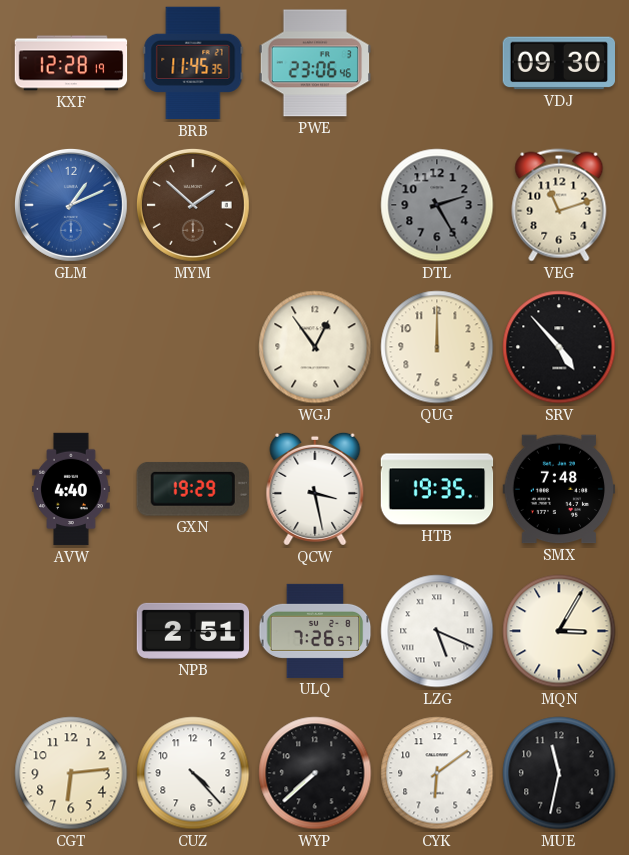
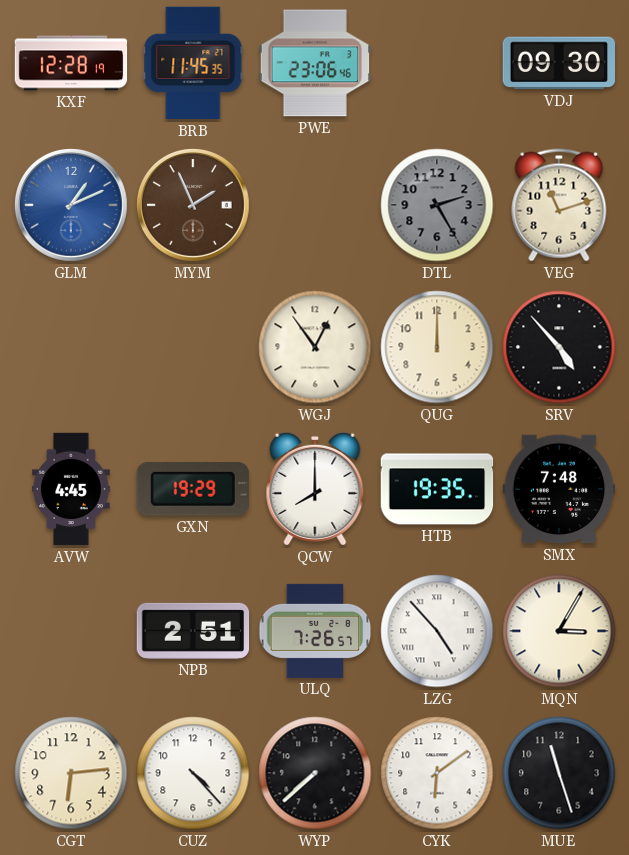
MYM: 1:52 -> 1:56 (193, 205)
AVW: 4:40 -> 4:45 (71, 489)
QCW: 3:28 -> 8:00 (315, 489)
LZG: 5:19 -> 4:53 (437, 631)
MUE: 11:32 -> 11:27 (559, 773)
